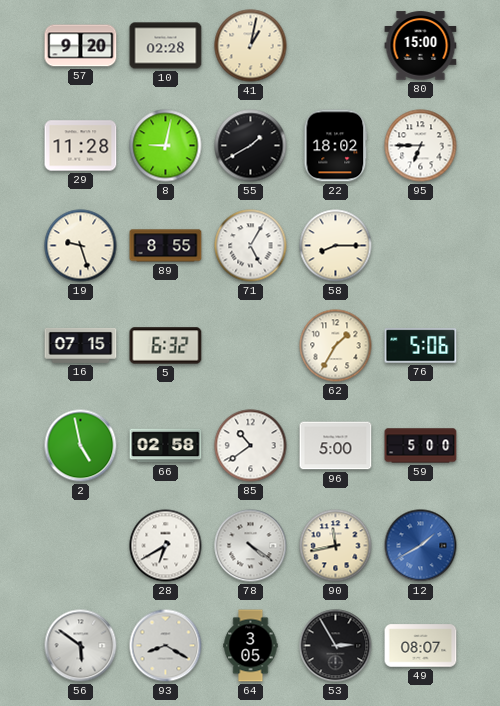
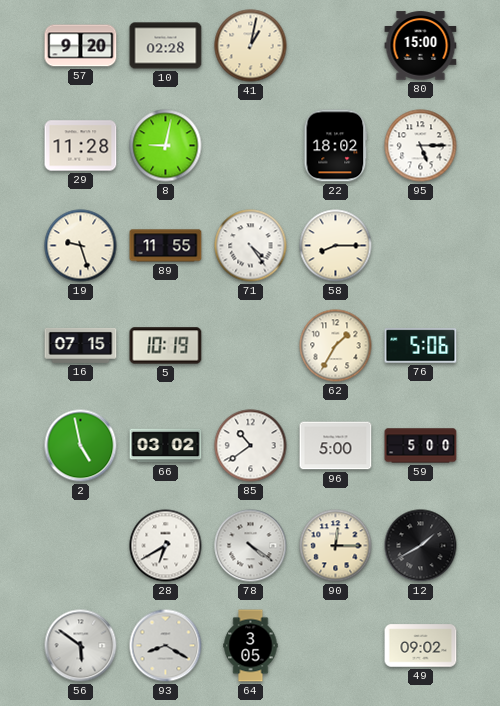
55: 1:40 -> none (251, 146)
95: 6:45 -> 5:15 (421, 146)
89: 8:55 -> 11:55 (166, 246)
71: 5:05 -> 4:24 (251, 246)
5: 6:32 -> 10:19 (166, 346)
66: 02:58 -> 03:02 (166, 446)
90: 11:43 -> 12:15 (336, 546)
12 dial: blue -> black (421, 546)
53: 2:55 -> none (336, 646)
49: 08:07 -> 09:02 (421, 646)
